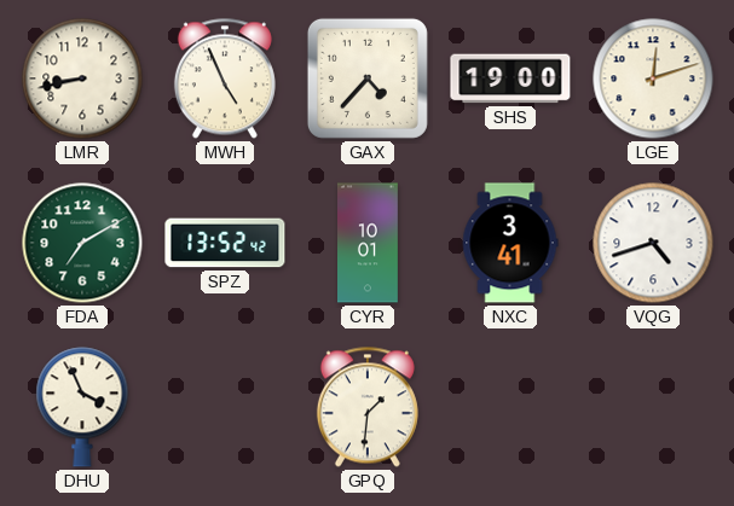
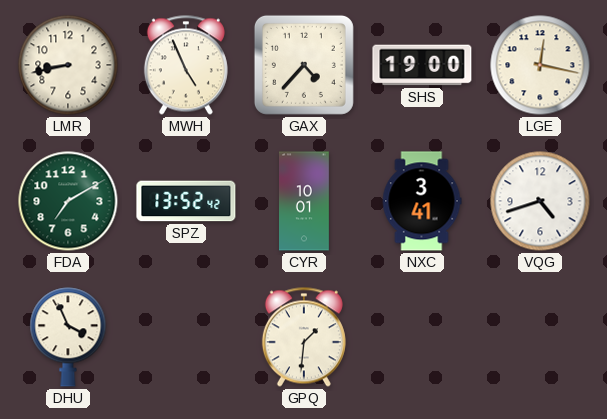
LGE: 12:12 -> 12:17 (540, 65)
